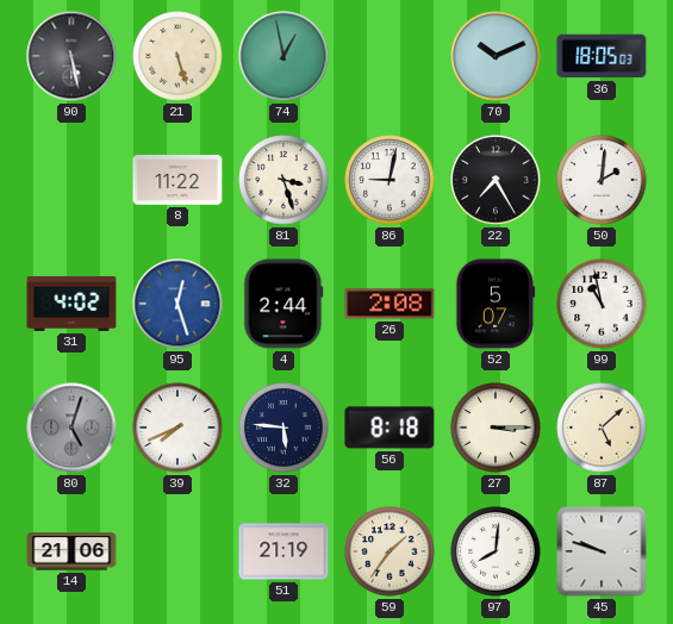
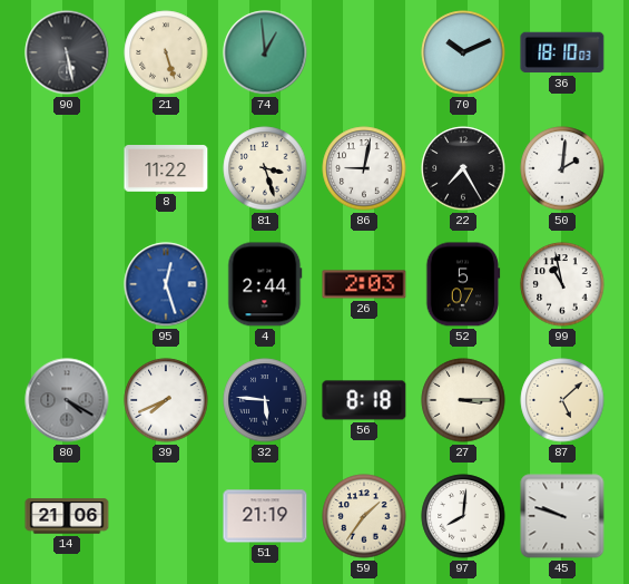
74: 12:58 -> 12:59 (265, 52)
36: 18:05 -> 18:10 (562, 52)
31: 4:02 -> none (71, 304)
26: 2:08 -> 2:03 (364, 284)
80: 5:03 -> 4:20 (67, 400)
